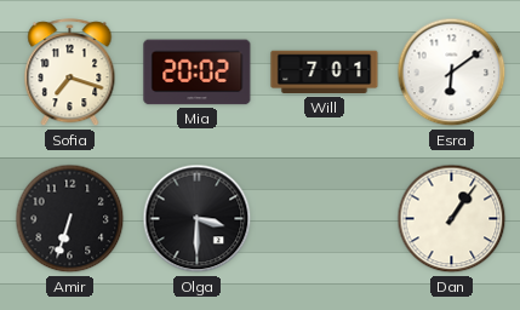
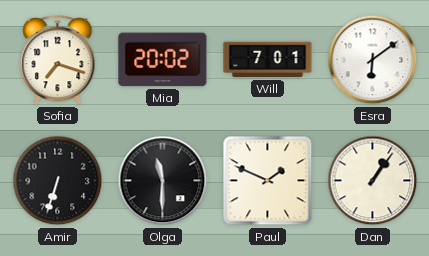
Olga: 3:30 -> 11:30 (163, 181)
Paul: none -> 1:49 (268, 181)
